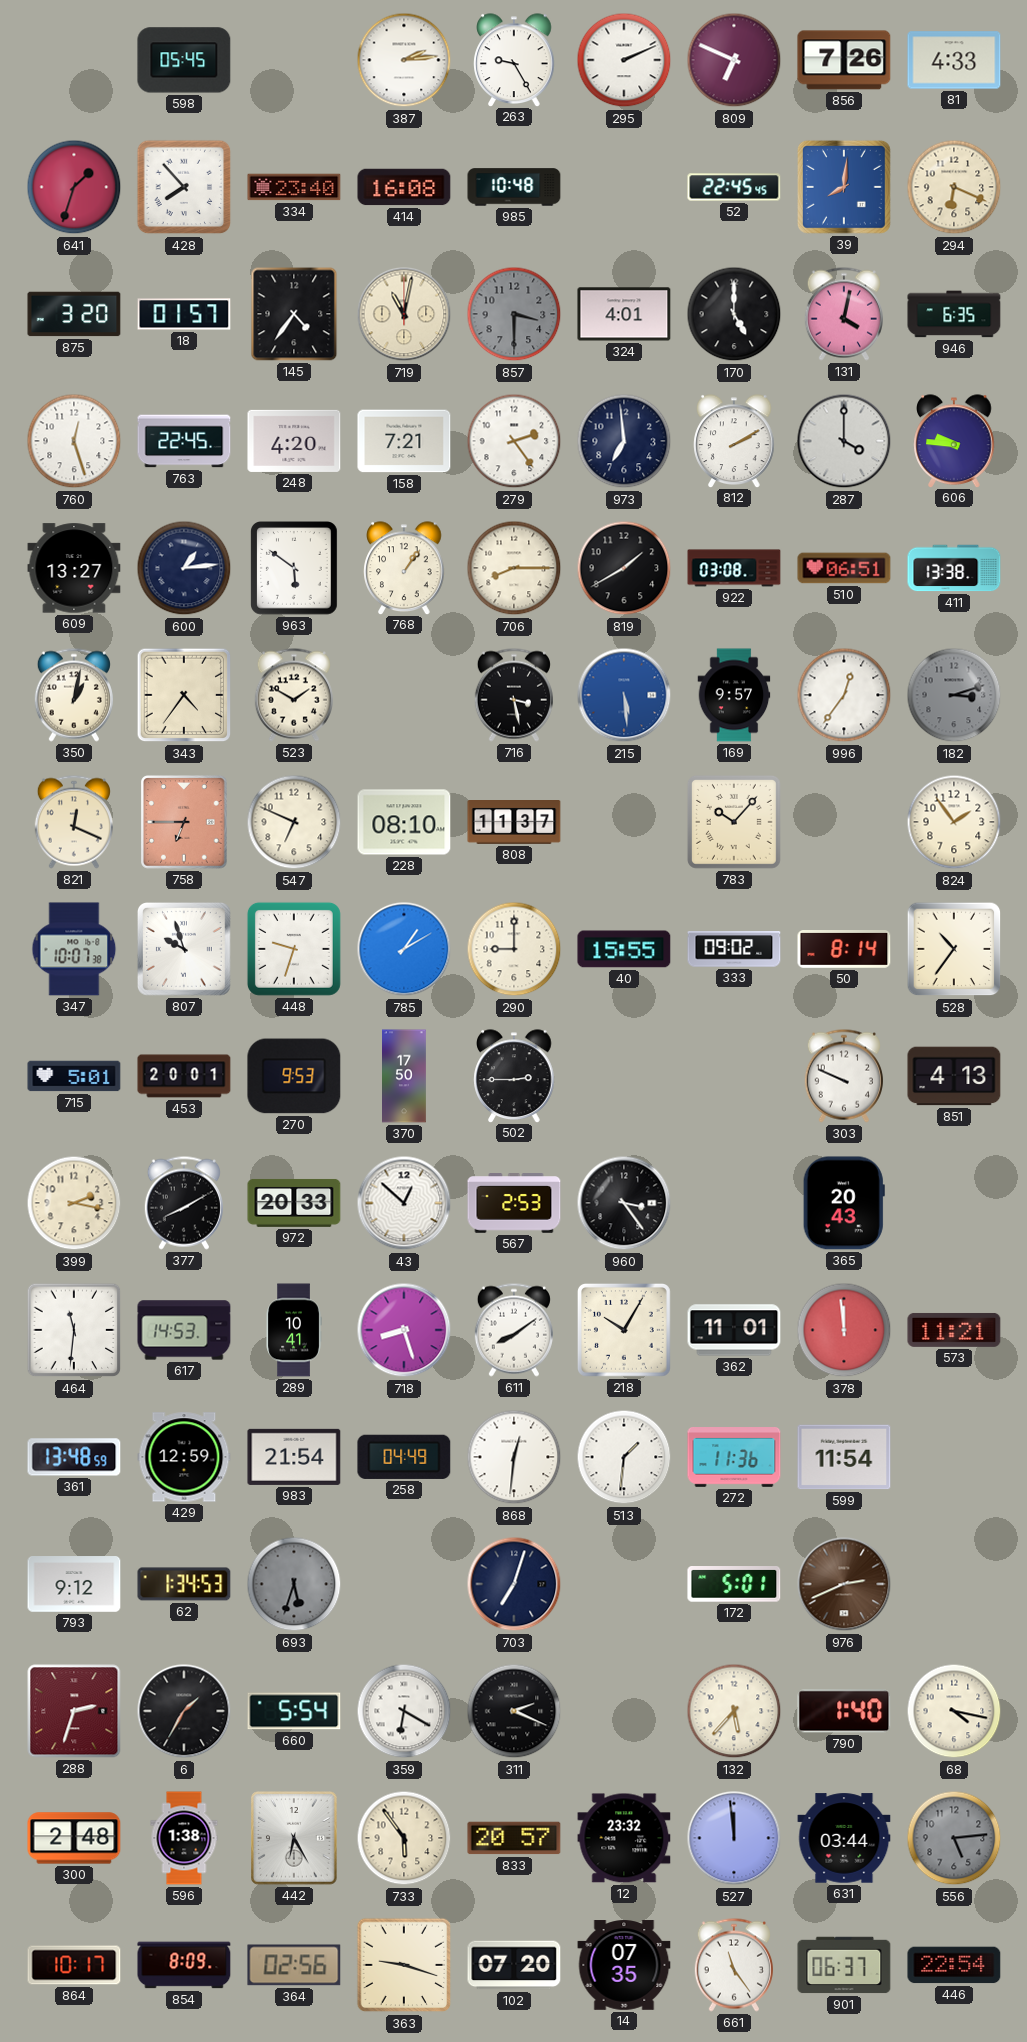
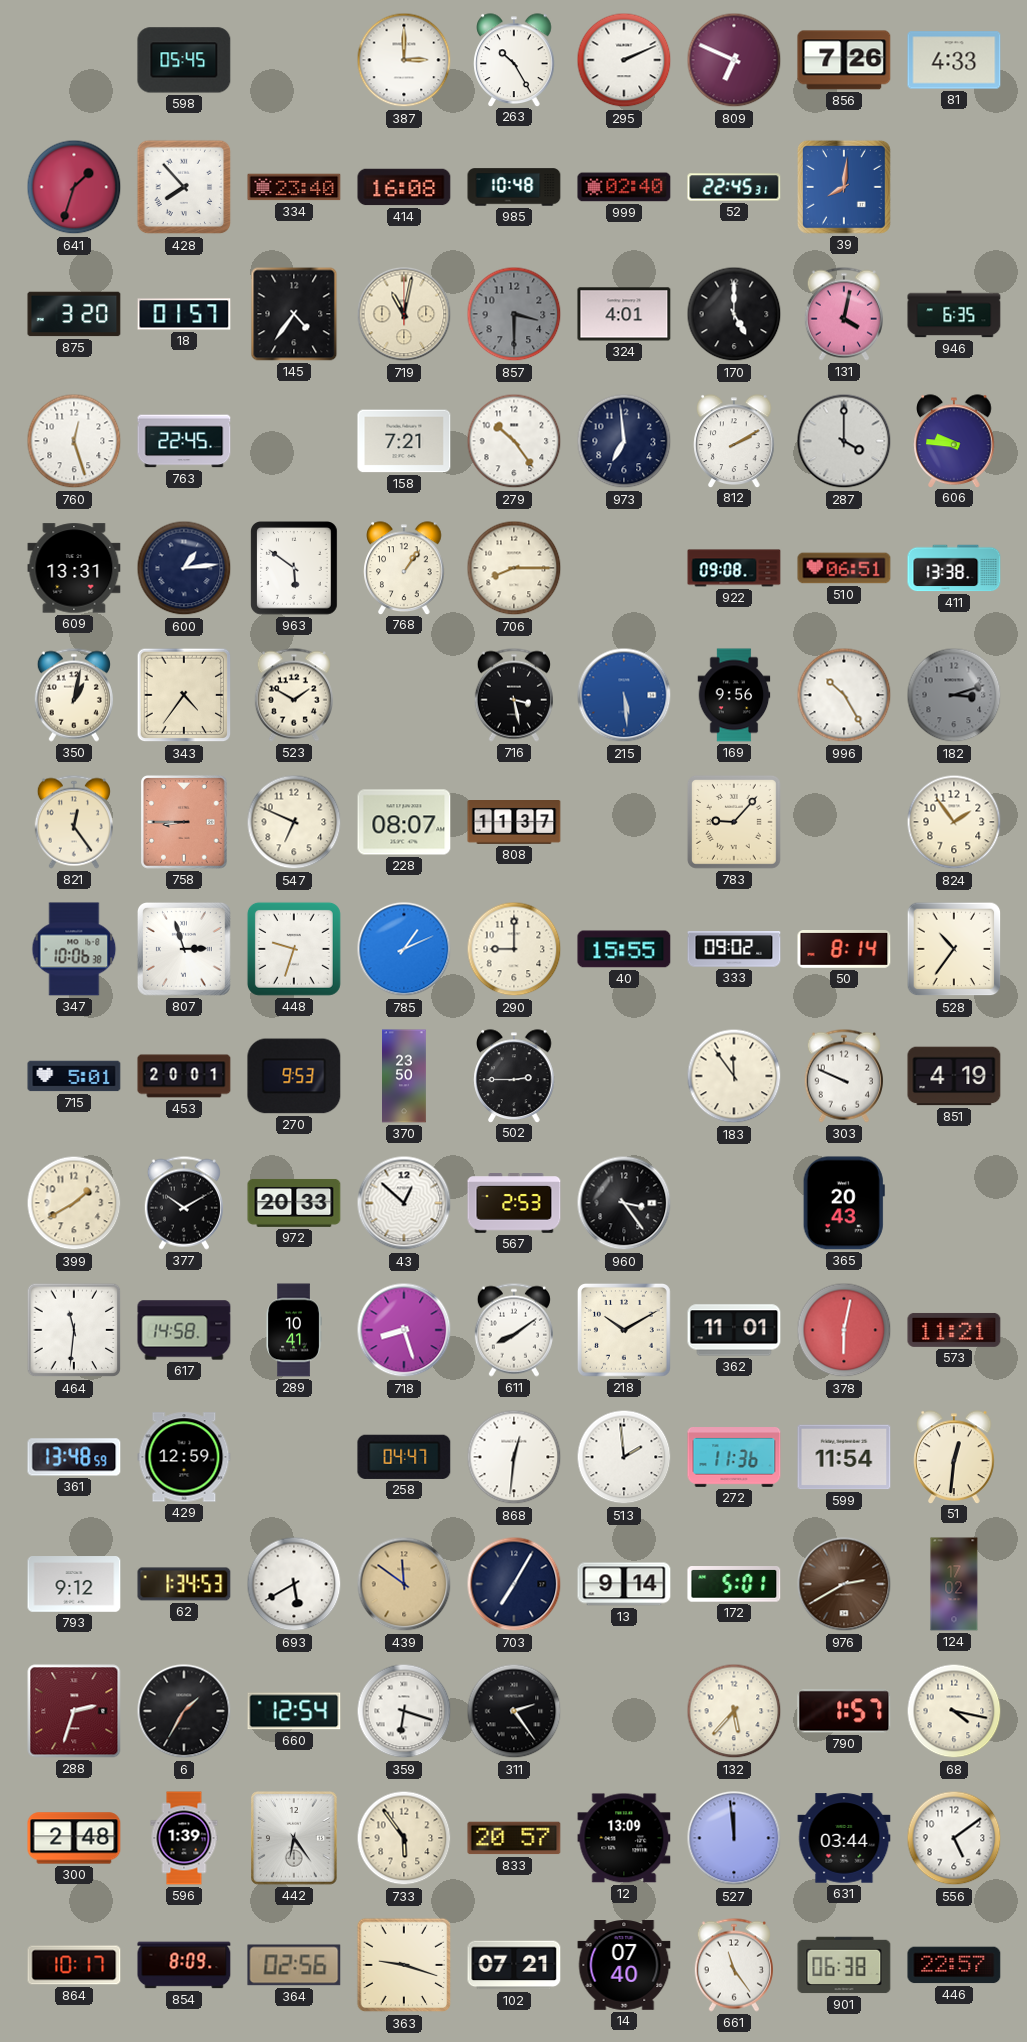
387: 2:14 -> 3:00 (404, 60)
263: 9:25 -> 10:25 (514, 60)
999: none -> 02:40 (624, 187)
52: 22:45:45 -> 22:45:31 (734, 187)
294: 6:19 -> none (954, 187)
248: 4:20 -> none (294, 441)
279: 2:24 -> 10:24 (514, 441)
609: 13:27 -> 13:31 (74, 568)
819: 1:40 -> none (624, 568)
922: 03:08 -> 09:08 (734, 568)
169: 9:57 -> 9:56 (734, 695)
996: 12:36 -> 10:25 (844, 695)
821: 12:19 -> 12:24 (74, 822)
758: 6:45 -> 8:45 (184, 822)
228: 08:10 -> 08:07 (404, 822)
783: 10:07 -> 9:07 (734, 822)
347: 10:07 -> 10:06 (74, 949)
807: 9:57 -> 2:57 (184, 949)
785: 1:10 -> 1:11 (404, 949)
370: 17:50 -> 23:50 (405, 1076)
183: none -> 11:54 (734, 1076)
851: 4:13 -> 4:19 (954, 1076)
399: 2:17 -> 1:40 (74, 1203)
377: 8:10 -> 10:10 (184, 1203)
617: 14:53 -> 14:58 (184, 1330)
218: 10:05 -> 10:10 (624, 1330)
378: 11:59 -> 6:02 (844, 1330)
983: 21:54 -> none (294, 1457)
258: 04:49 -> 04:47 (404, 1457)
513: 1:31 -> 1:59 (624, 1457)
51: none -> 12:31 (954, 1457)
693: 5:33 -> 5:40 (294, 1584)
693 dial: grey -> white (294, 1584)
439: none -> 11:51 (404, 1584)
703: 7:03 -> 7:05 (514, 1584)
13: none -> 9:14 (624, 1584)
976: 2:41 -> 2:40 (844, 1584)
124: none -> 17:02 (954, 1584)
660: 5:54 -> 12:54 (294, 1711)
359: 6:20 -> 6:18 (404, 1711)
311: 2:19 -> 2:24 (514, 1711)
790: 1:40 -> 1:57 (844, 1711)
596: 1:38 -> 1:39 (184, 1838)
442: 6:25 -> 6:24 (294, 1838)
12: 23:32 -> 13:09 (624, 1838)
556: 5:14 -> 5:09 (954, 1838)
556 dial: grey -> white (954, 1838)
102: 07:20 -> 07:21 (514, 1965)
14: 07:35 -> 07:40 (624, 1965)
901: 06:37 -> 06:38 (844, 1965)
446: 22:54 -> 22:57 (954, 1965)
